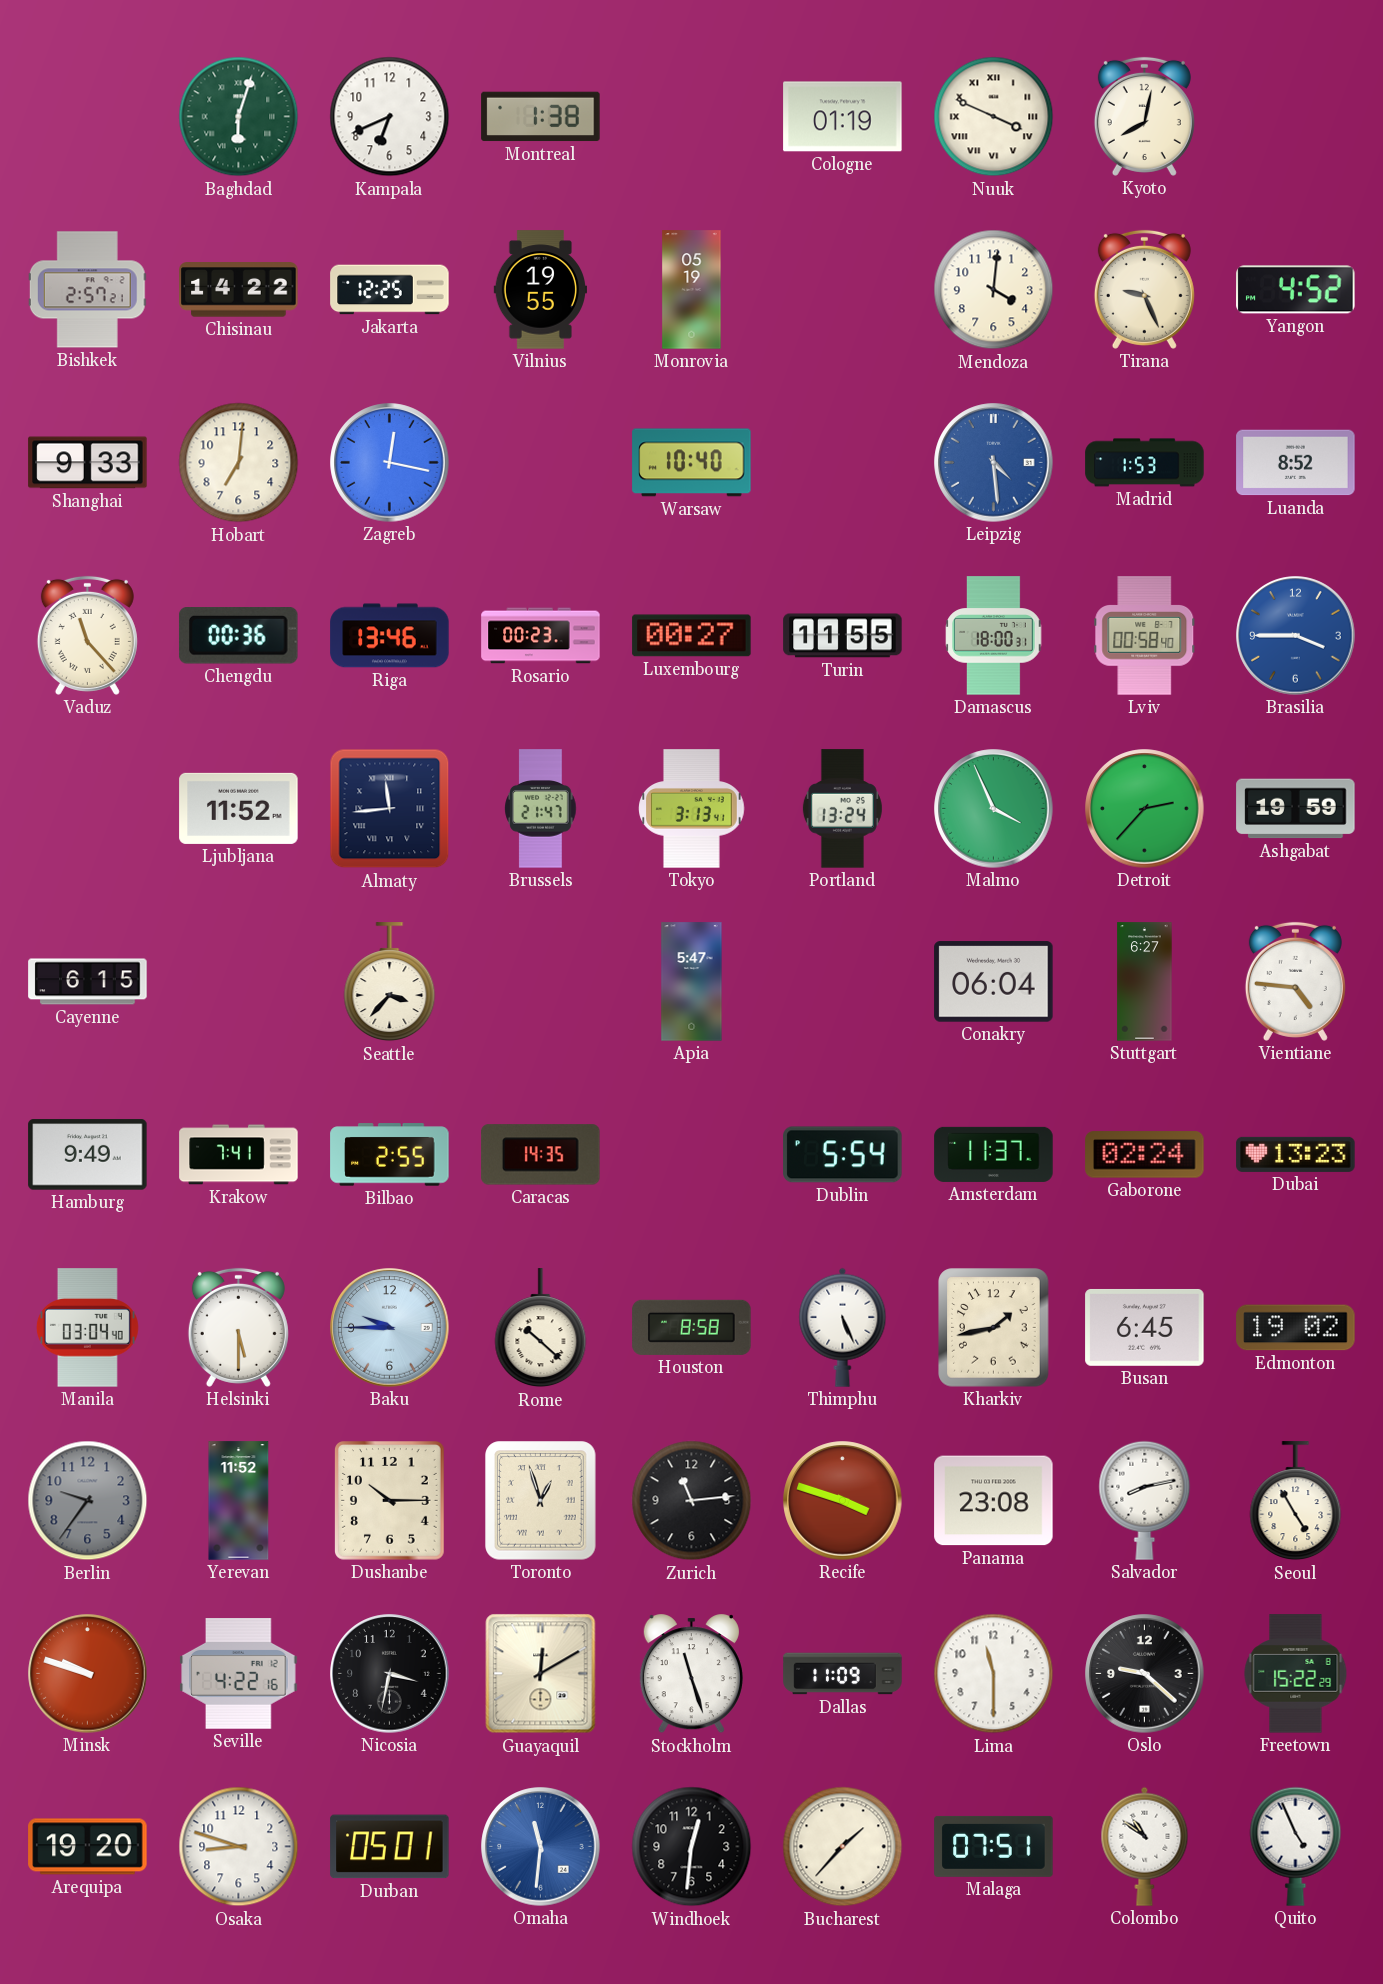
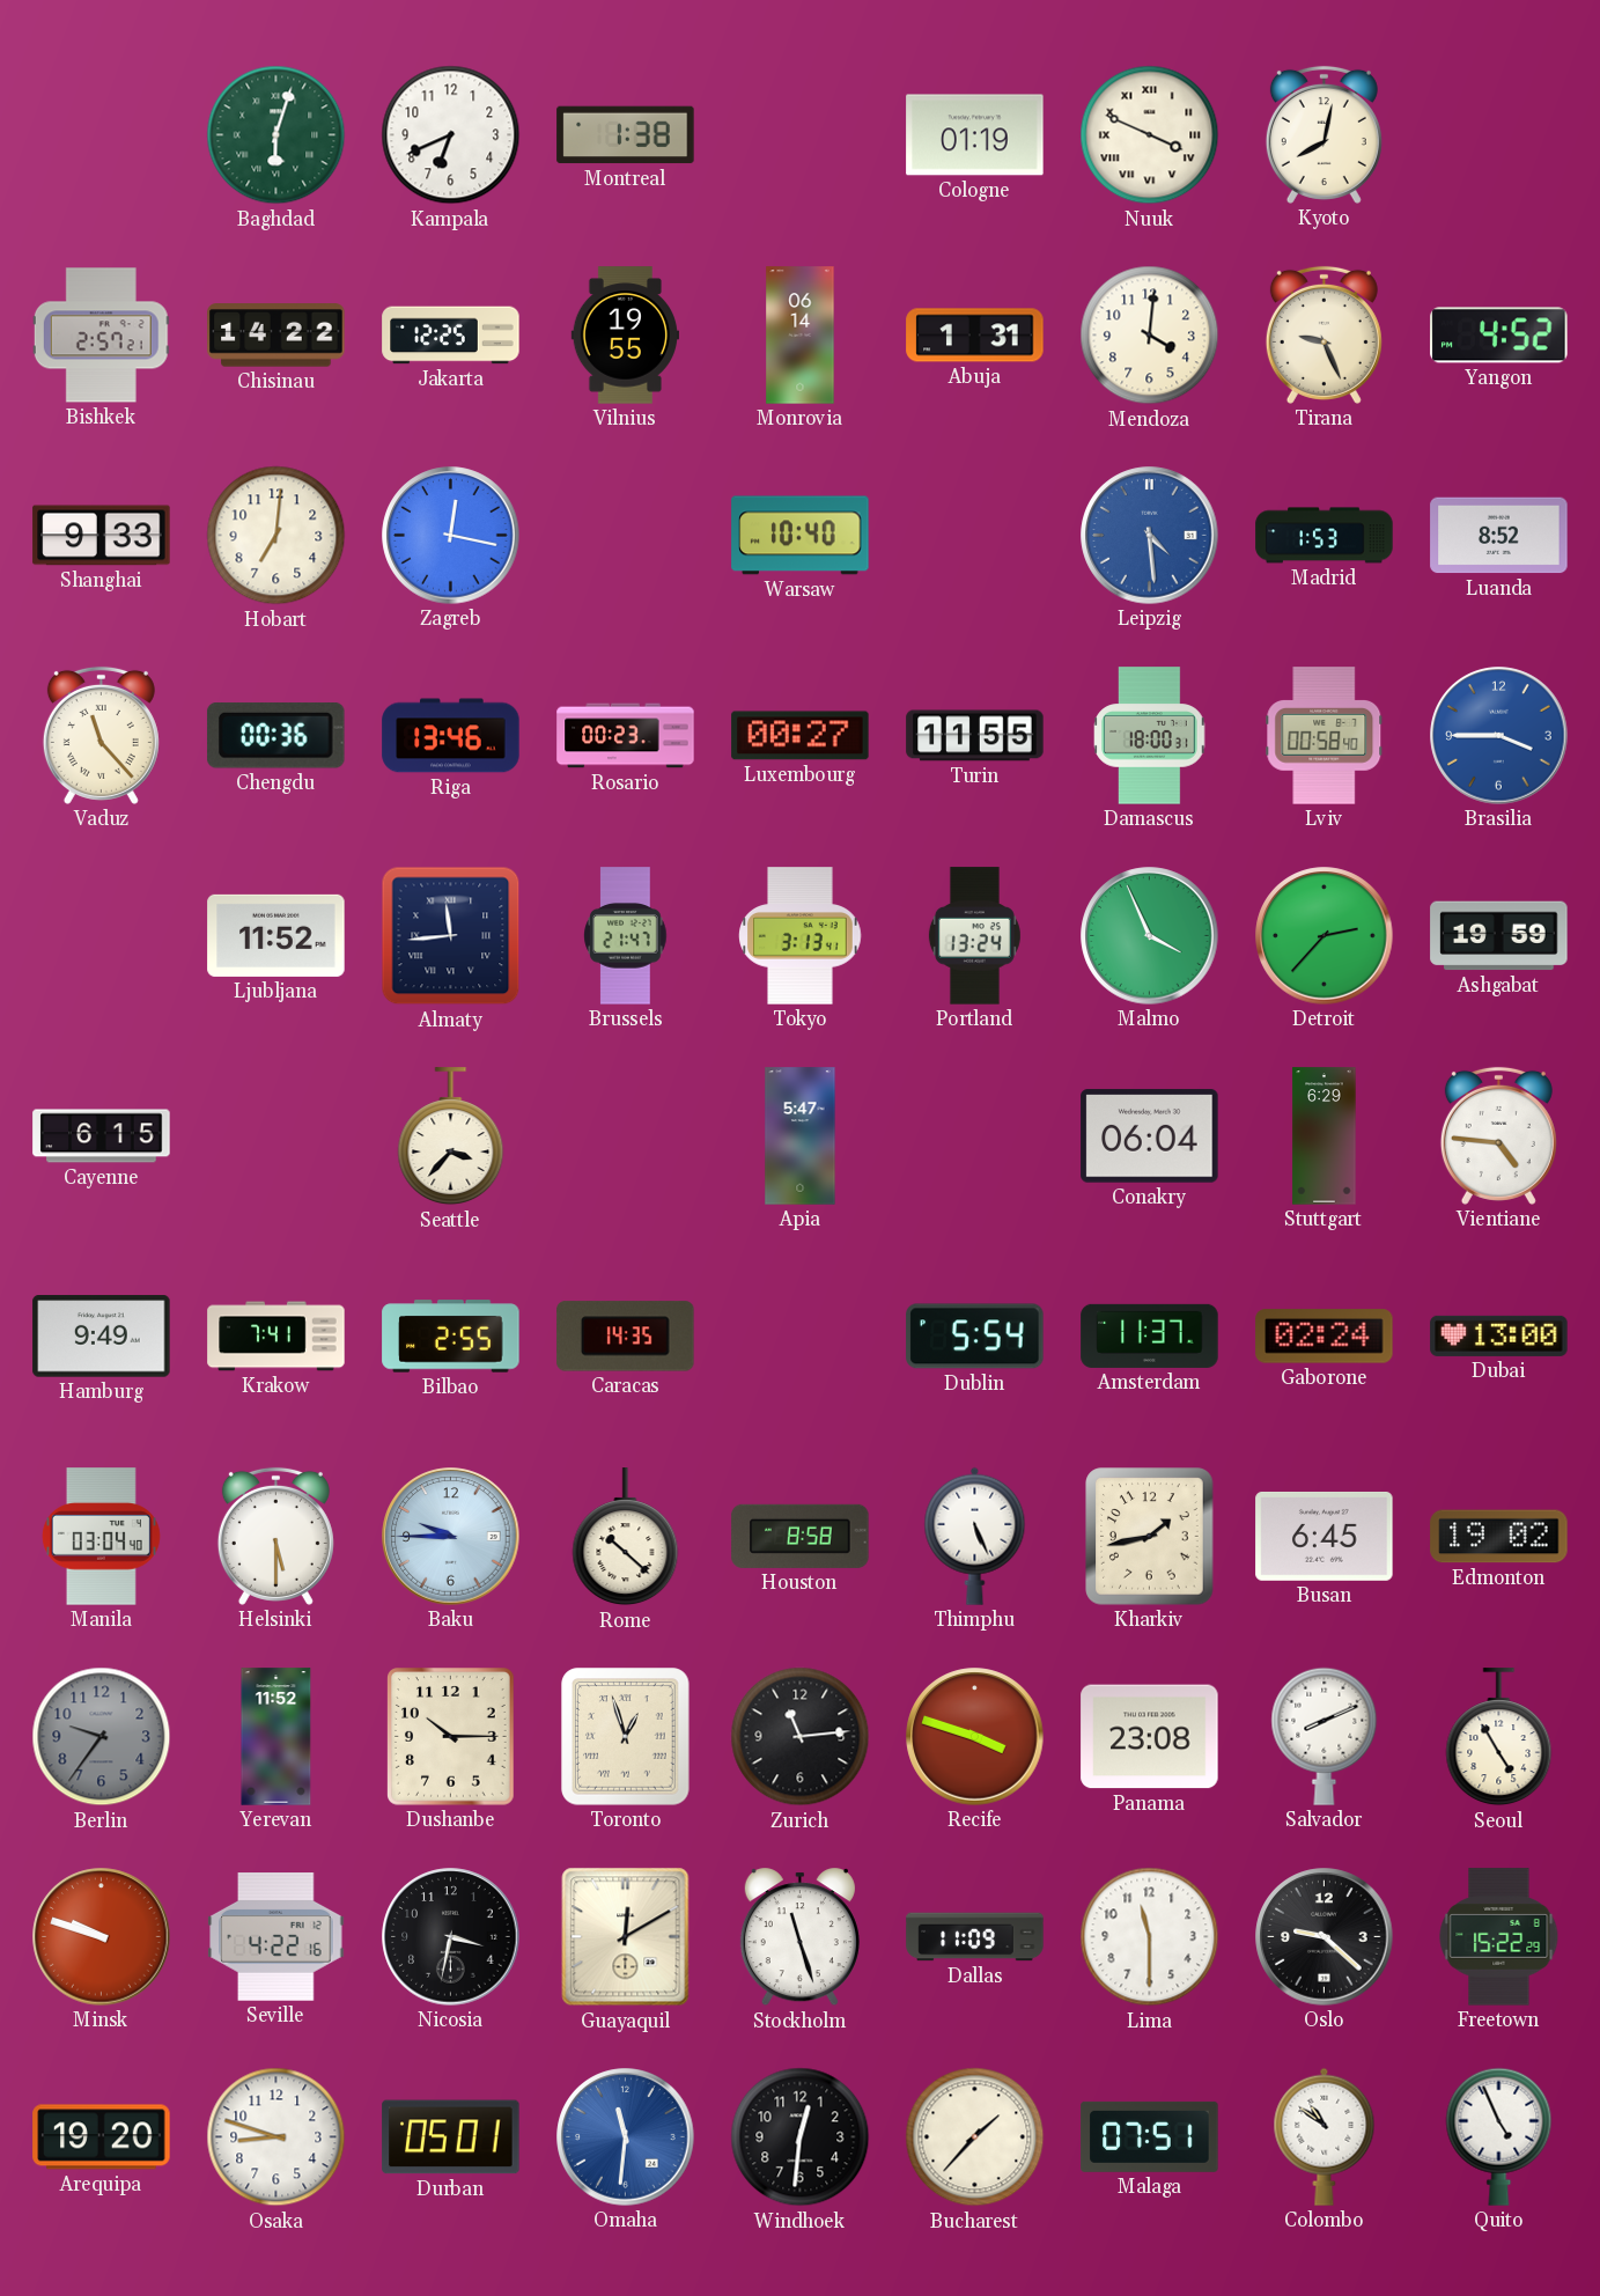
Monrovia: 05:19 -> 06:14 (801, 336)
Abuja: none -> 1:31 (975, 336)
Stuttgart: 6:27 -> 6:29 (1325, 1136)
Dubai: 13:23 -> 13:00 (1499, 1335)
Salvador: 8:13 -> 8:11 (1325, 1736)
